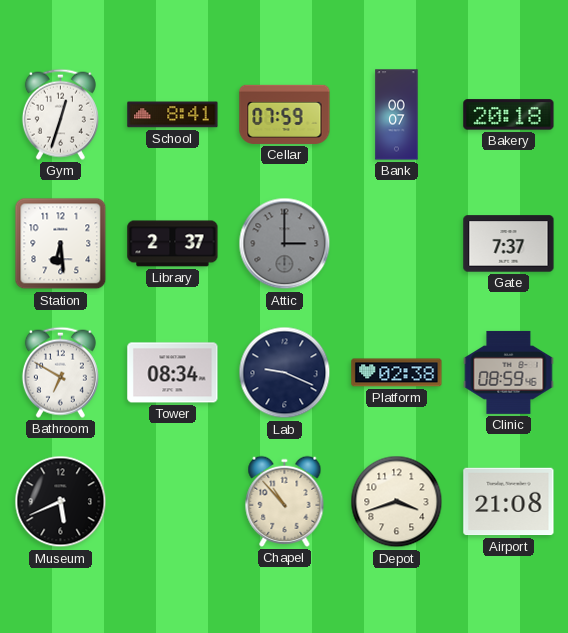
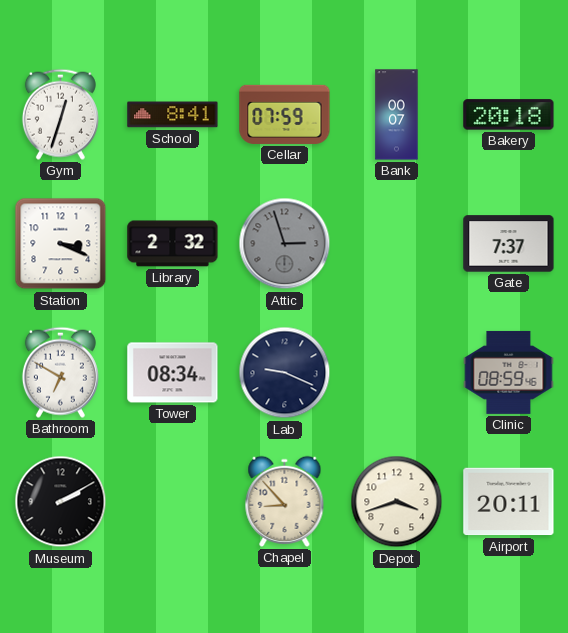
Station: 6:29 -> 3:19 (61, 244)
Library: 2:37 -> 2:32 (173, 244)
Attic: 3:00 -> 2:57 (285, 244)
Platform: 02:38 -> none (397, 373)
Museum: 5:41 -> 2:10 (61, 502)
Chapel: 10:53 -> 8:53 (285, 501)
Airport: 21:08 -> 20:11 (509, 502)
